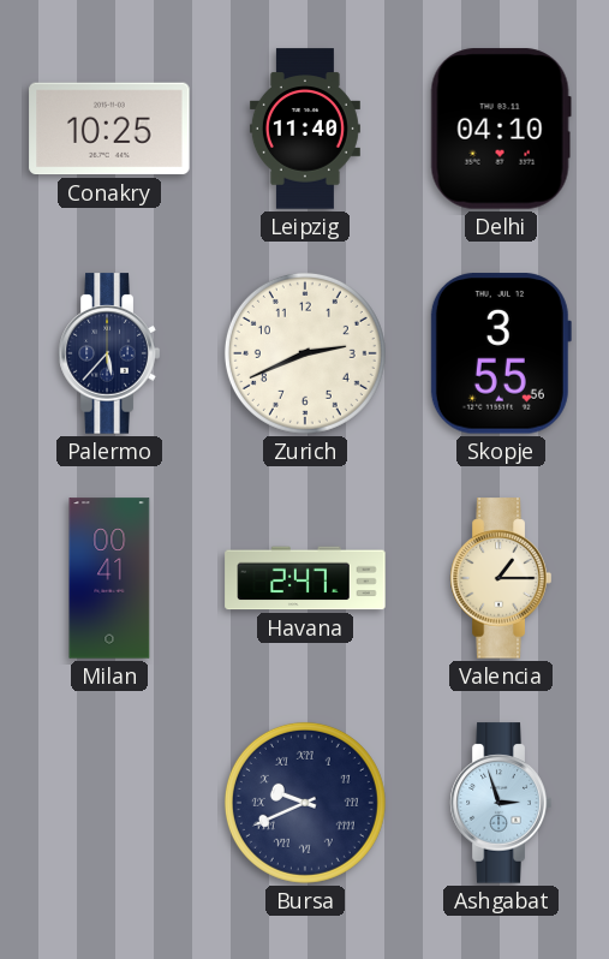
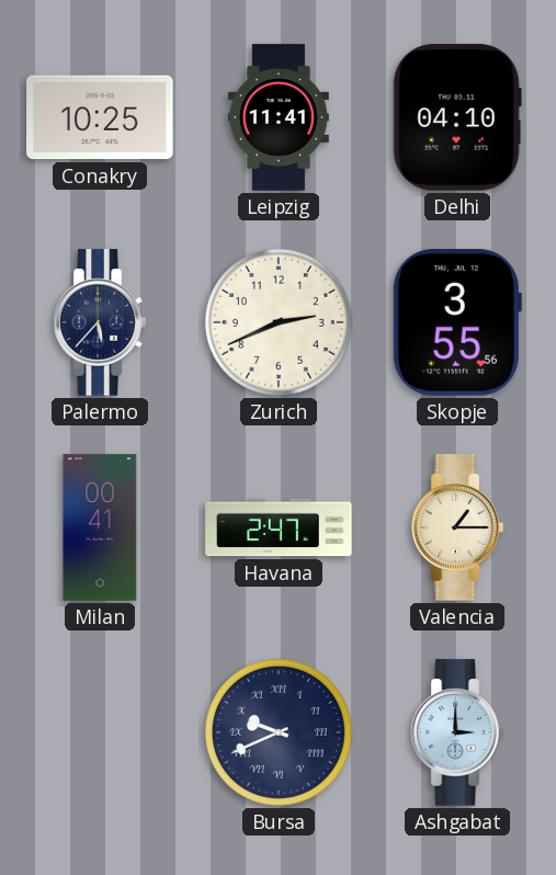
Leipzig: 11:40 -> 11:41 (279, 117)
Ashgabat: 2:57 -> 3:00 (457, 732)
